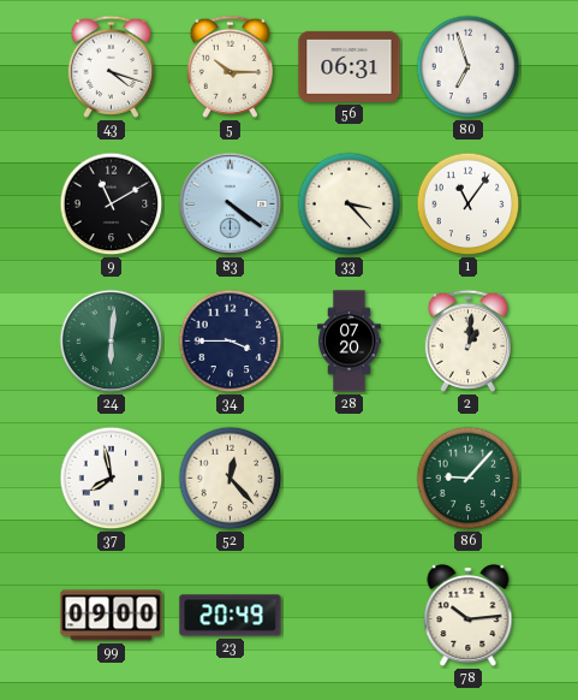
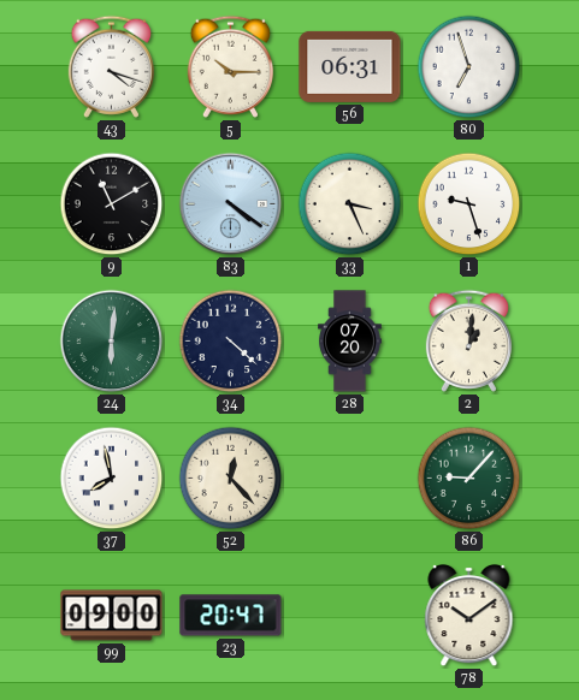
33: 3:23 -> 3:26 (350, 204)
1: 11:06 -> 9:27 (469, 204)
34: 3:45 -> 4:22 (231, 342)
23: 20:49 -> 20:47 (231, 616)
78: 10:14 -> 10:09 (469, 616)
